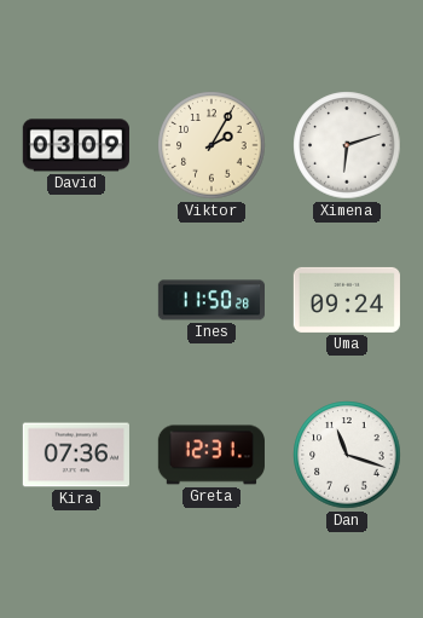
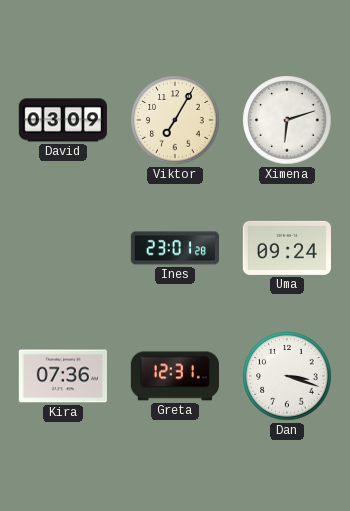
Viktor: 2:05 -> 7:05 (175, 120)
Ines: 11:50 -> 23:01 (174, 248)
Dan: 11:18 -> 3:18 (287, 376)
